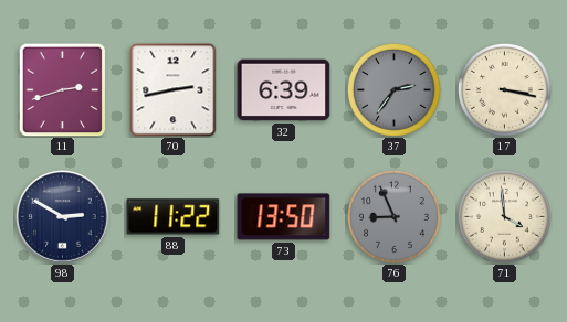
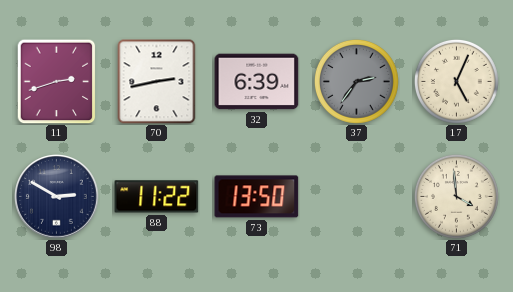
17: 3:17 -> 5:04 (456, 81)
76: 8:56 -> none (393, 216)
